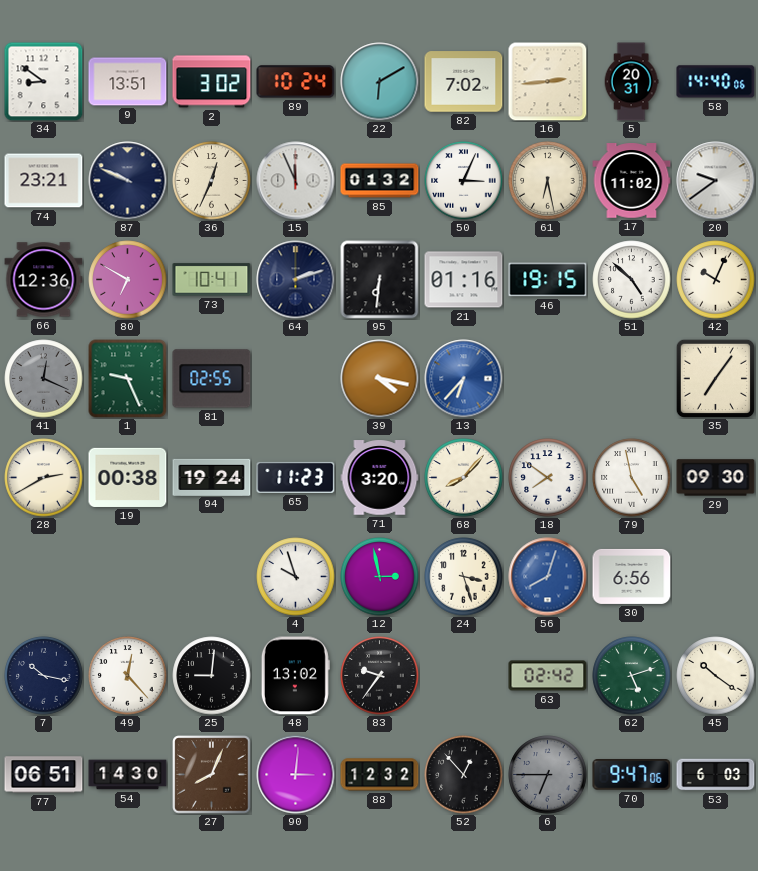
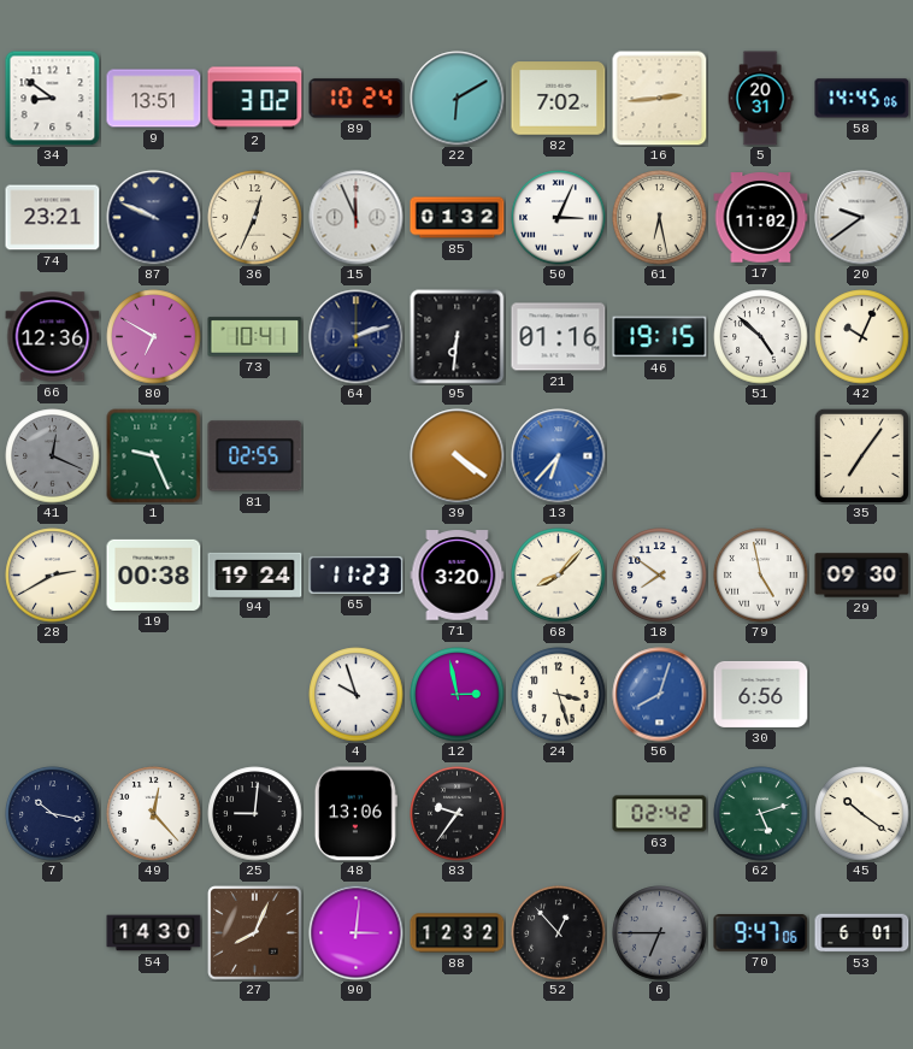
58: 14:40 -> 14:45 (862, 99)
39: 4:17 -> 4:21 (458, 456)
48: 13:02 -> 13:06 (355, 814)
77: 06:51 -> none (44, 775)
53: 6:03 -> 6:01 (862, 933)
